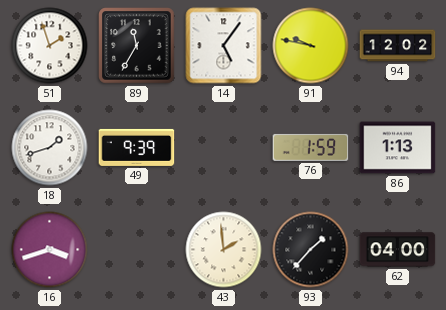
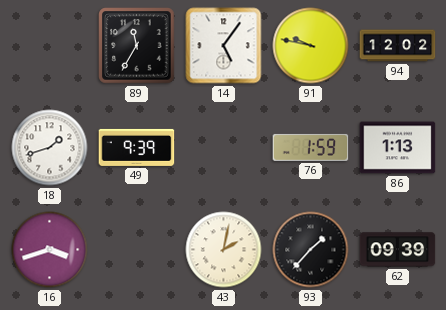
51: 1:57 -> none (50, 46)
43: 1:59 -> 2:02 (224, 250)
62: 04:00 -> 09:39 (398, 250)
